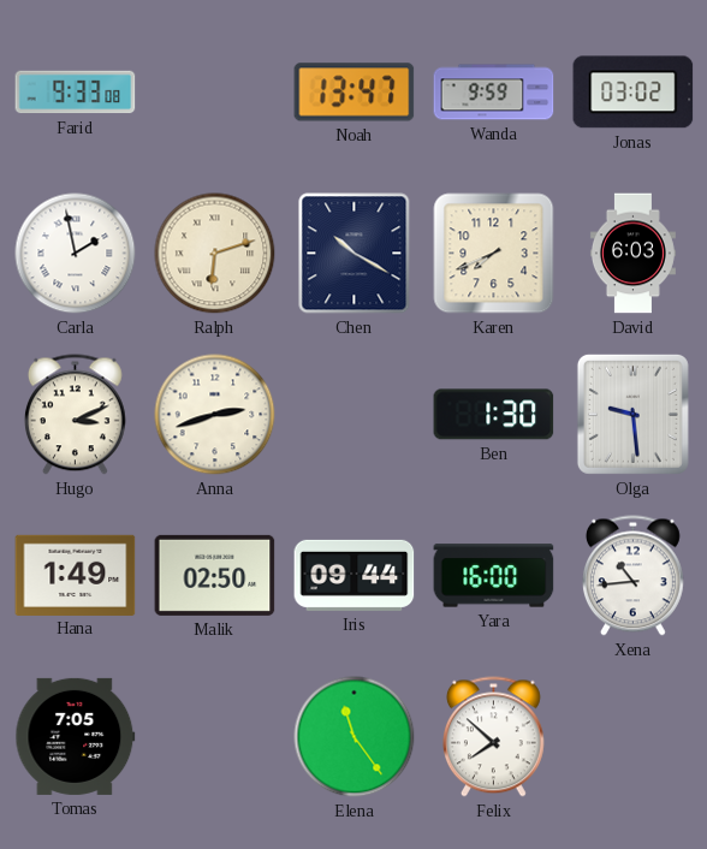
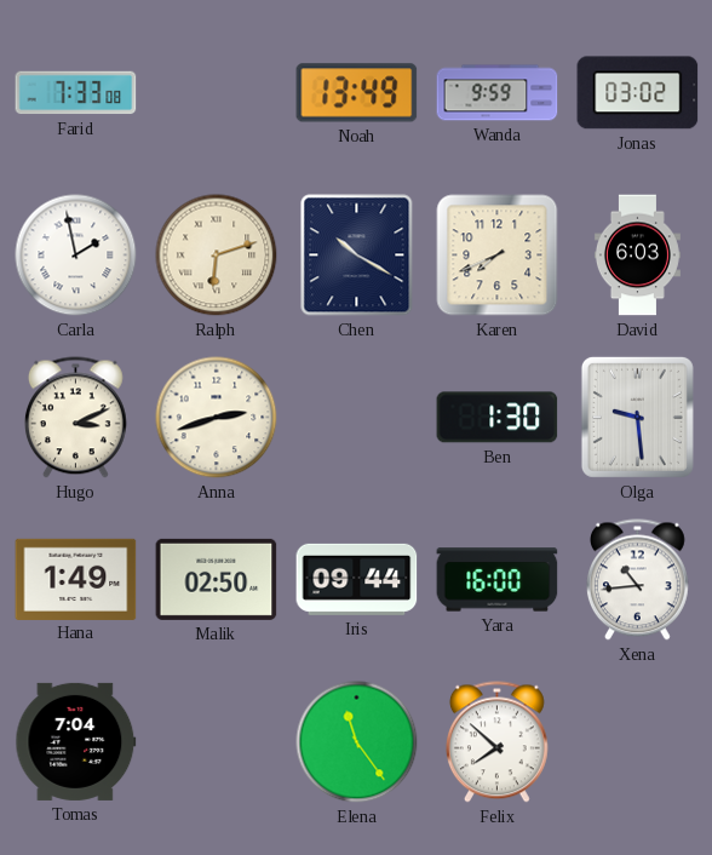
Farid: 9:33 -> 7:33 (76, 93)
Noah: 13:47 -> 13:49 (357, 93)
Tomas: 7:05 -> 7:04 (76, 741)
